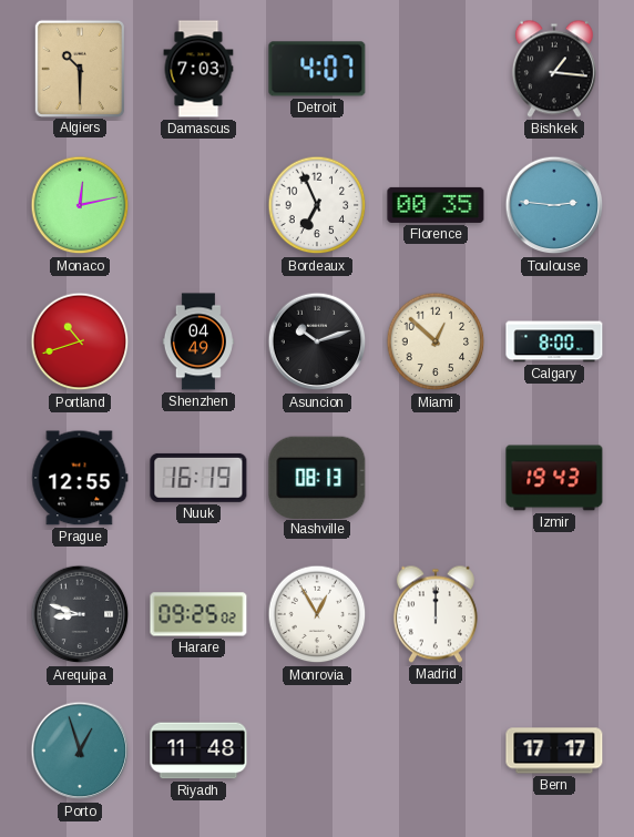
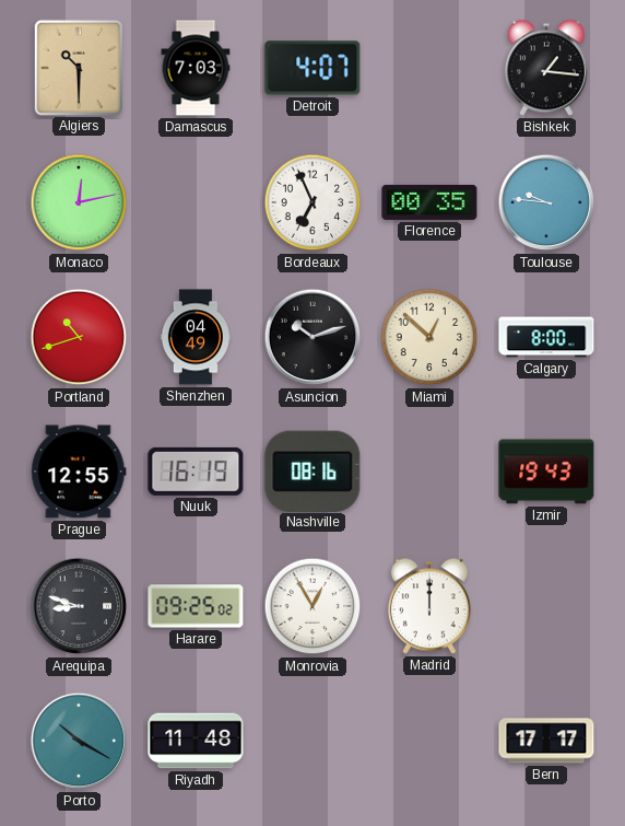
Toulouse: 2:46 -> 9:46 (546, 202)
Nashville: 08:13 -> 08:16 (312, 470)
Porto: 12:57 -> 10:20 (79, 741)
